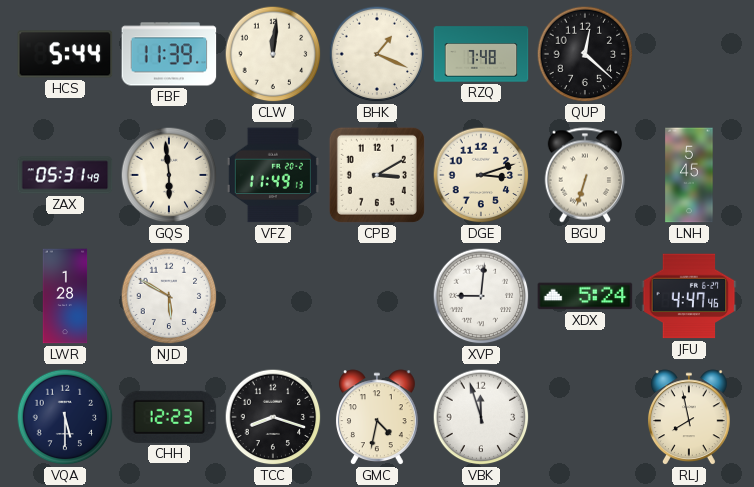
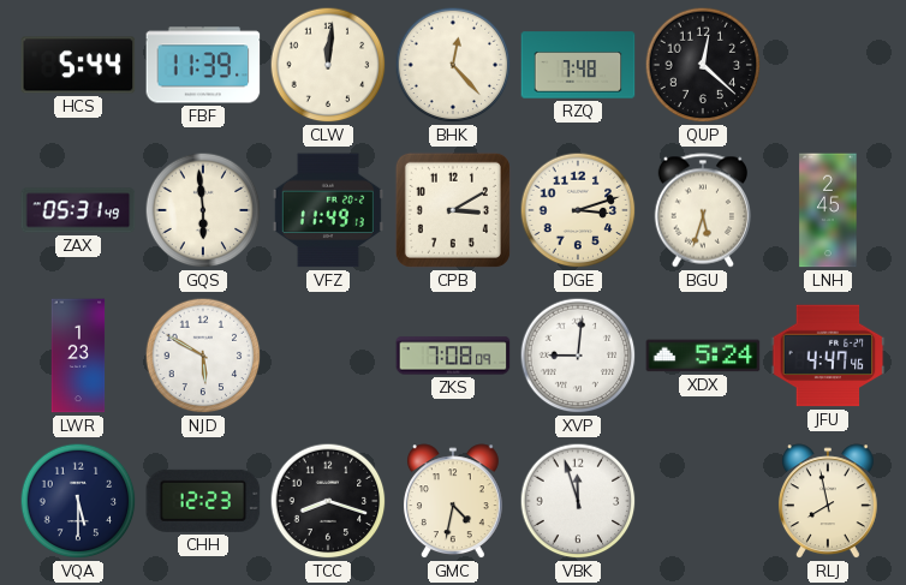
BHK: 1:19 -> 12:23 (453, 65)
BGU: 6:33 -> 5:33 (702, 210)
LNH: 5:45 -> 2:45 (828, 210)
LWR: 1:28 -> 1:23 (78, 356)
ZKS: none -> 7:08 (453, 356)
